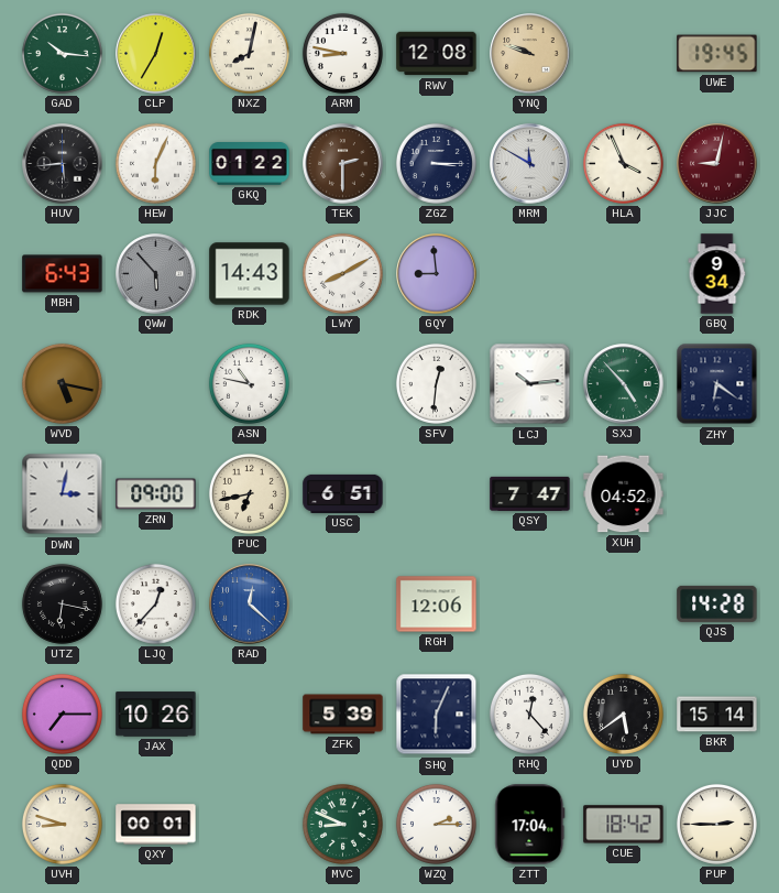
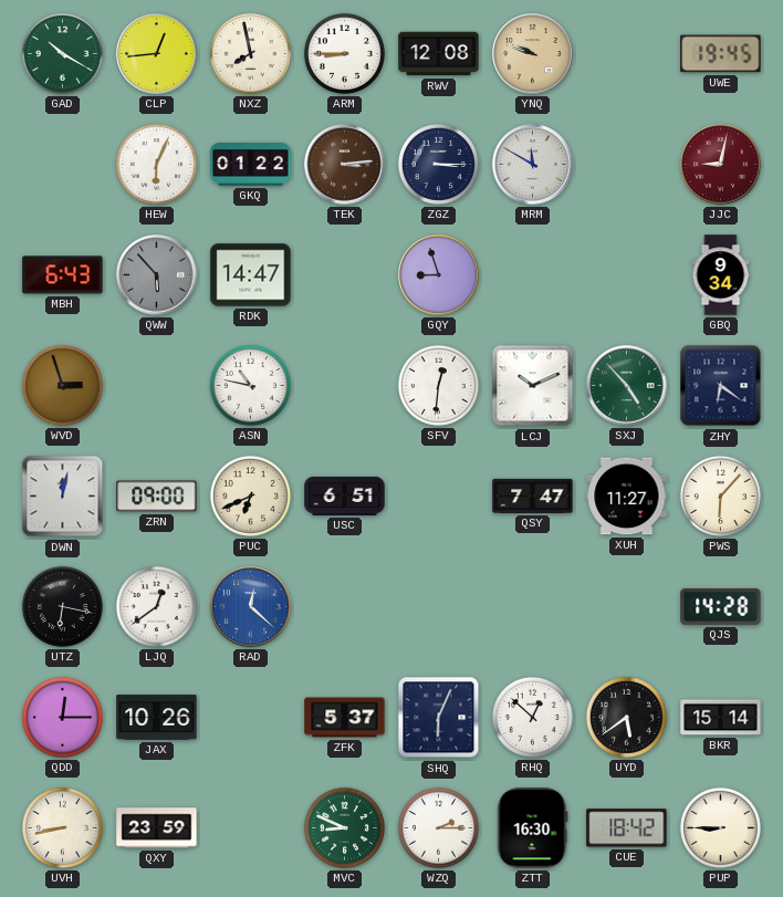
GAD: 10:16 -> 10:20 (62, 53)
CLP: 12:35 -> 12:44 (157, 54)
NXZ: 8:02 -> 7:58 (250, 53)
ARM: 8:47 -> 8:45 (344, 53)
HUV: 5:44 -> none (63, 164)
TEK: 2:30 -> 3:14 (345, 165)
HLA: 3:56 -> none (623, 163)
RDK: 14:43 -> 14:47 (251, 275)
LWY: 8:10 -> none (342, 273)
GQY: 8:59 -> 8:57 (439, 275)
WVD: 5:17 -> 2:57 (62, 385)
LCJ: 10:14 -> 10:11 (533, 386)
DWN: 3:02 -> 12:02 (63, 497)
PUC: 6:43 -> 6:41 (250, 496)
XUH: 04:52 -> 11:27 (627, 497)
PWS: none -> 6:07 (720, 496)
LJQ: 12:37 -> 12:39 (156, 606)
RGH: 12:06 -> none (437, 605)
QDD: 7:15 -> 12:15 (62, 717)
ZFK: 5:39 -> 5:37 (345, 718)
RHQ: 12:23 -> 12:52 (532, 717)
UVH: 8:48 -> 8:43 (62, 827)
QXY: 00:01 -> 23:59 (157, 828)
ZTT: 17:04 -> 16:30 (533, 828)
PUP: 2:45 -> 8:45 (720, 827)
